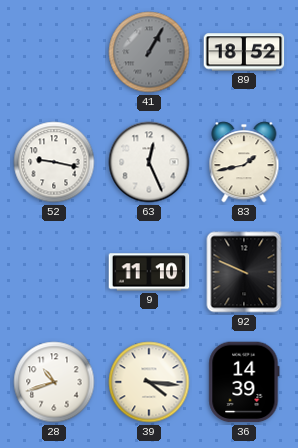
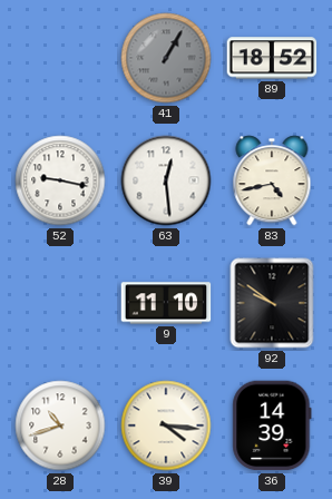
63: 12:26 -> 12:29 (166, 180)
83: 1:43 -> 4:43 (272, 180)
92: 9:49 -> 9:51 (272, 303)
